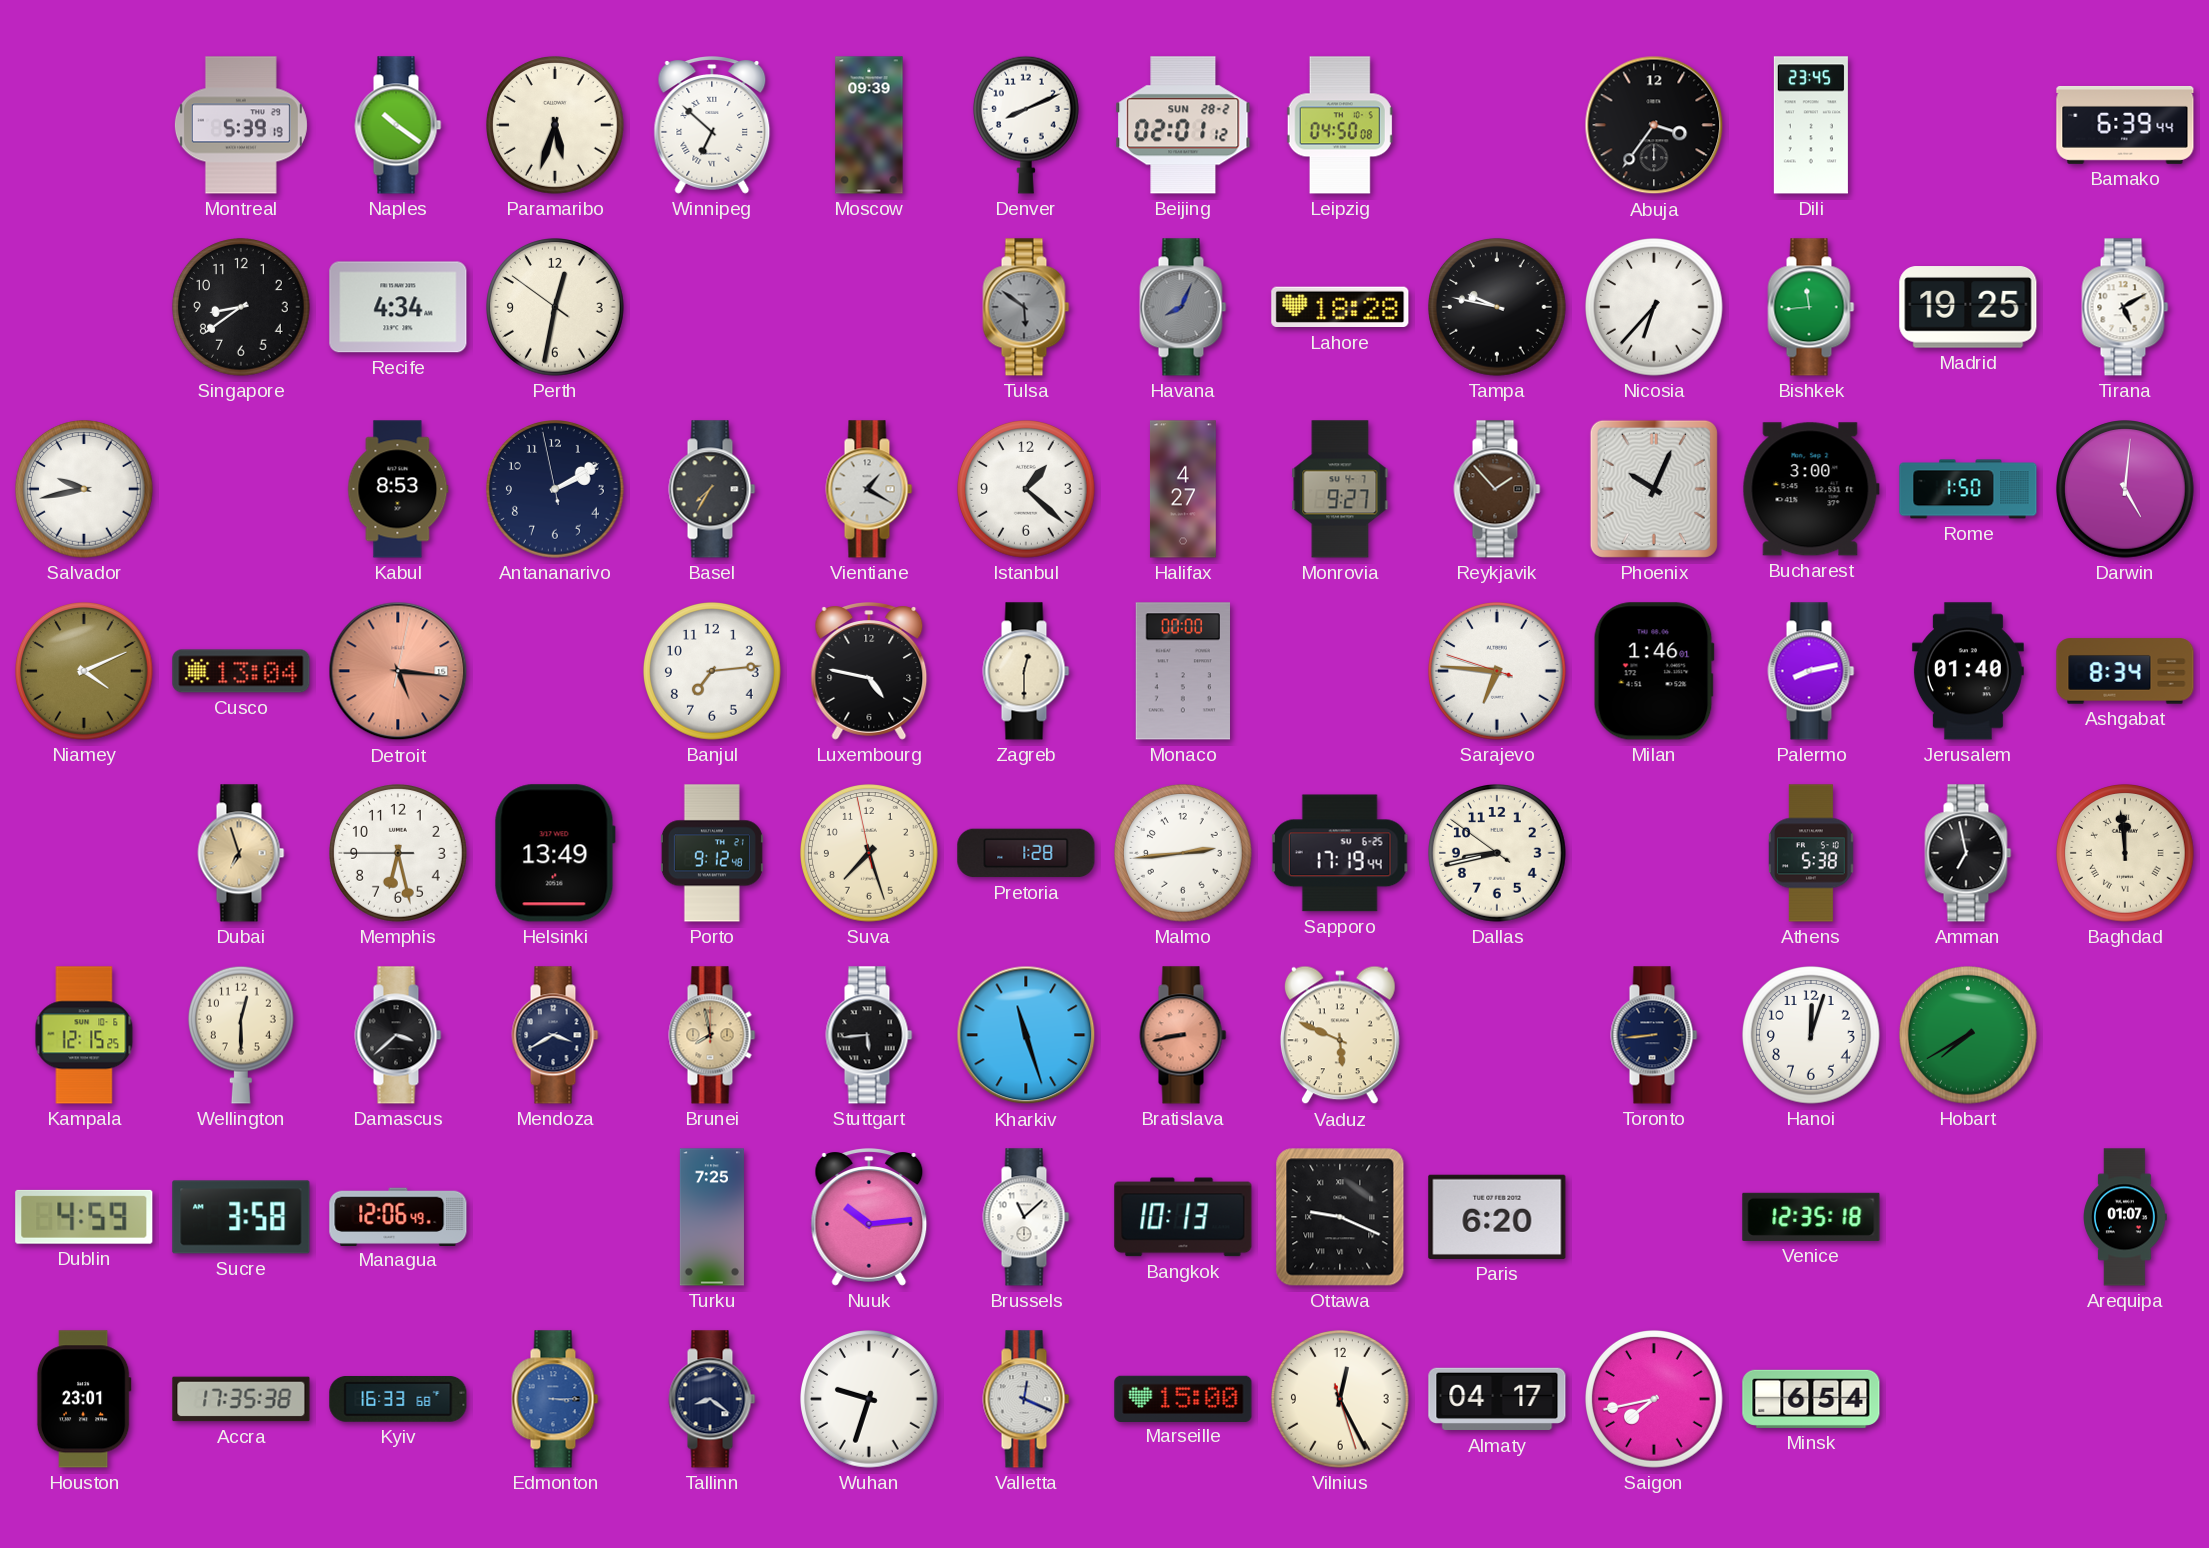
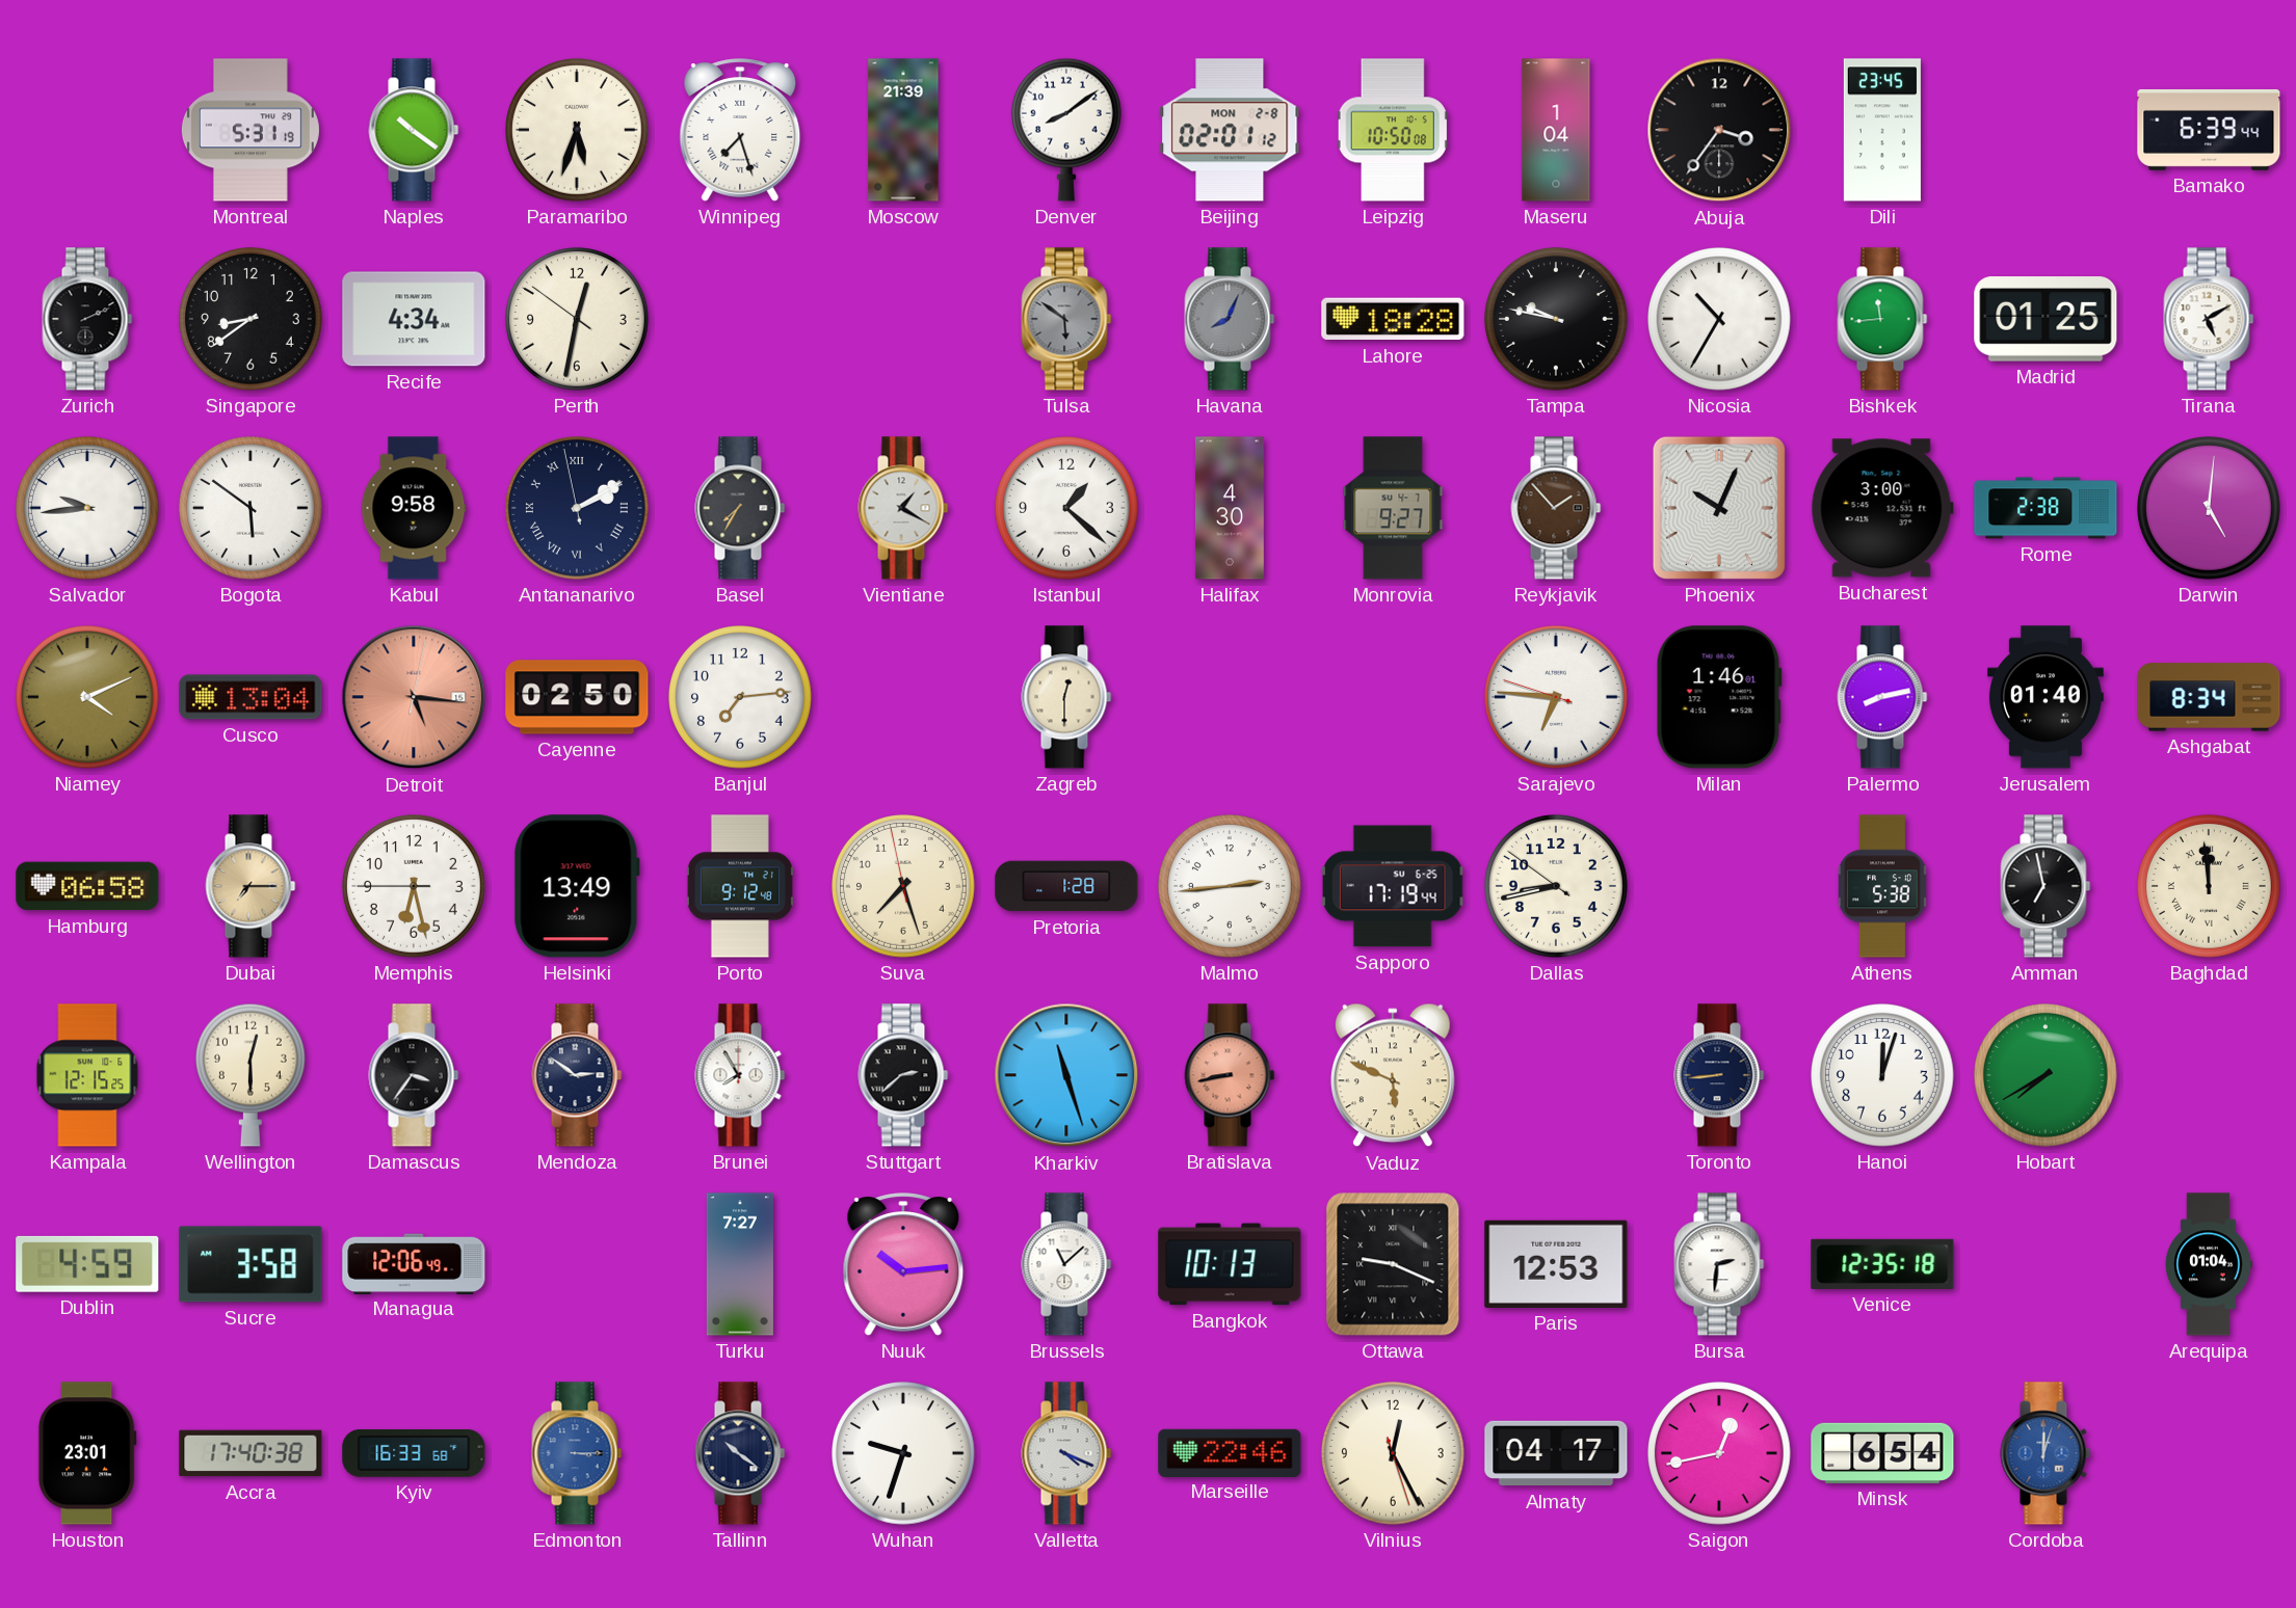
Montreal: 5:39 -> 5:31 (250, 130)
Winnipeg: 6:52 -> 7:27 (740, 130)
Moscow: 09:39 -> 21:39 (903, 130)
Denver: 8:11 -> 8:09 (1066, 130)
Beijing date: SUN 28-2 -> MON 2-8 (1230, 130)
Leipzig: 04:50 -> 10:50 (1393, 130)
Maseru: none -> 1:04 (1556, 130)
Zurich: none -> 2:11 (87, 319)
Nicosia: 6:37 -> 10:35 (1720, 320)
Madrid: 19:25 -> 01:25 (2046, 319)
Salvador: 9:43 -> 9:44 (88, 509)
Bogota: none -> 5:51 (252, 509)
Kabul: 8:53 -> 9:58 (414, 508)
Antananarivo numerals: Arabic -> Roman (578, 509)
Halifax: 4:27 -> 4:30 (1230, 508)
Rome: 1:50 -> 2:38 (2046, 508)
Cayenne: none -> 02:50 (577, 697)
Luxembourg: 4:47 -> none (869, 671)
Monaco: 00:00 -> none (1182, 671)
Hamburg: none -> 06:58 (87, 886)
Dubai: 6:57 -> 7:15 (250, 886)
Damascus: 3:38 -> 3:36 (414, 1075)
Mendoza: 3:40 -> 2:51 (577, 1075)
Brunei: 7:58 -> 7:55 (740, 1075)
Brunei dial: champagne -> white (740, 1075)
Stuttgart: 5:44 -> 2:38 (903, 1075)
Turku: 7:25 -> 7:27 (740, 1264)
Paris: 6:20 -> 12:53 (1556, 1264)
Bursa: none -> 2:31 (1719, 1264)
Arequipa: 01:07 -> 01:04 (2210, 1264)
Accra: 17:35 -> 17:40 (250, 1453)
Tallinn: 8:21 -> 10:21 (740, 1453)
Valletta: 12:19 -> 4:19 (1066, 1453)
Marseille: 15:00 -> 22:46 (1230, 1452)
Saigon: 7:43 -> 12:43 (1720, 1454)
Cordoba: none -> 12:03 (2046, 1453)
